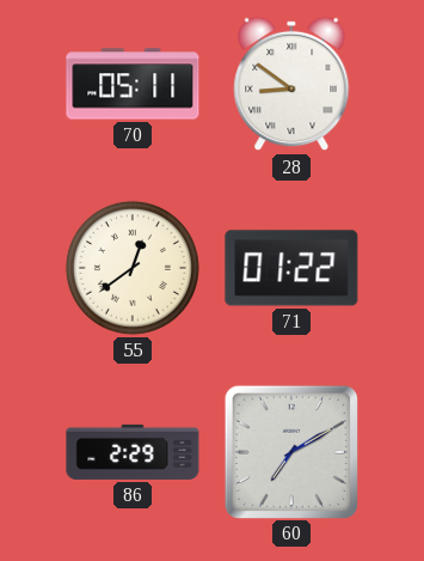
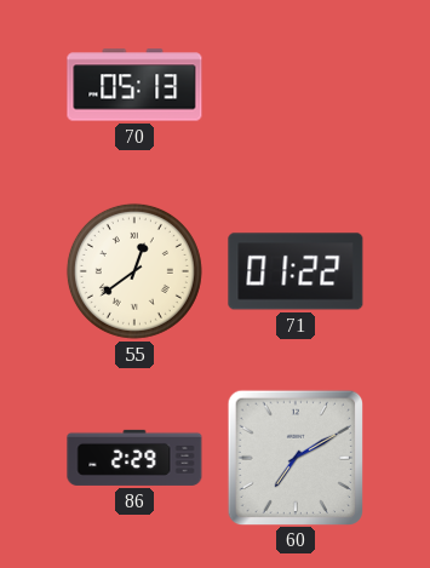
70: 05:11 -> 05:13 (134, 85)
28: 8:51 -> none (291, 84)
